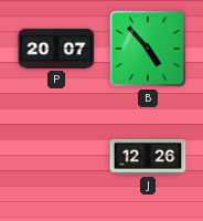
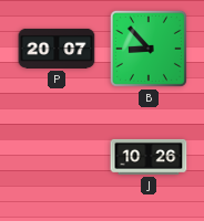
B: 4:53 -> 8:53 (149, 49)
J: 12:26 -> 10:26 (149, 157)
